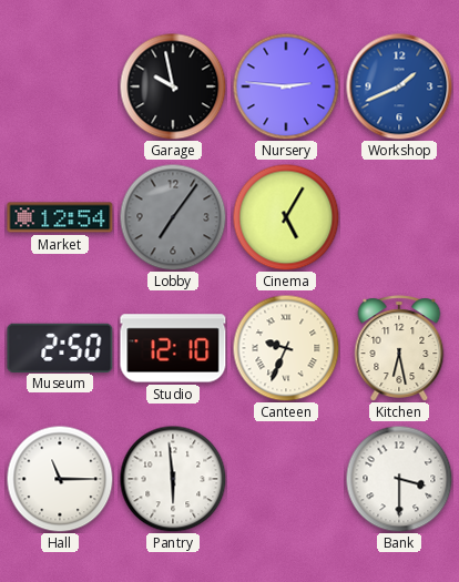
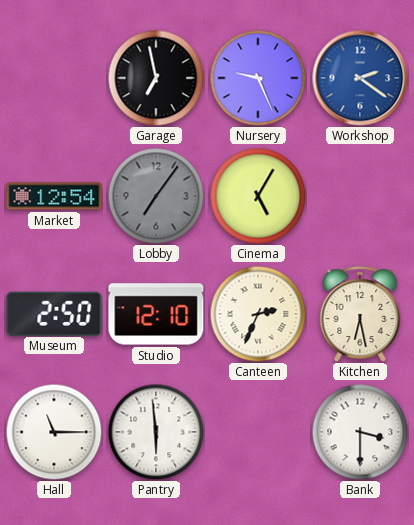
Garage: 9:58 -> 6:58 (156, 78)
Nursery: 2:46 -> 9:26 (258, 78)
Workshop: 1:41 -> 2:21 (360, 78)
Canteen: 9:34 -> 2:34 (258, 314)
